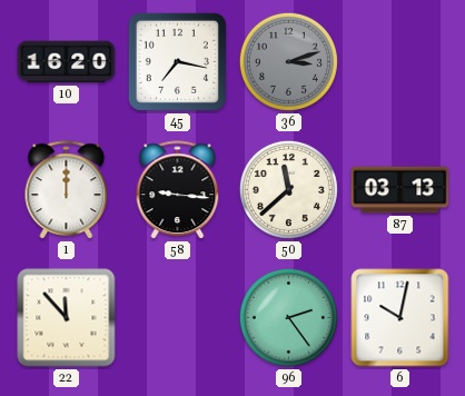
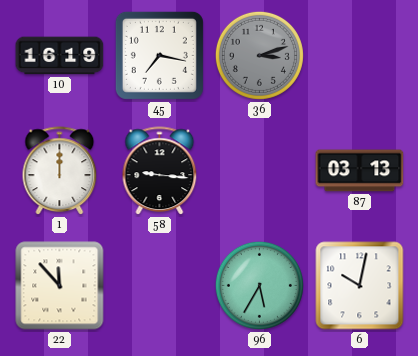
10: 16:20 -> 16:19 (60, 56)
50: 11:38 -> none (288, 189)
96: 2:24 -> 5:35 (259, 285)
